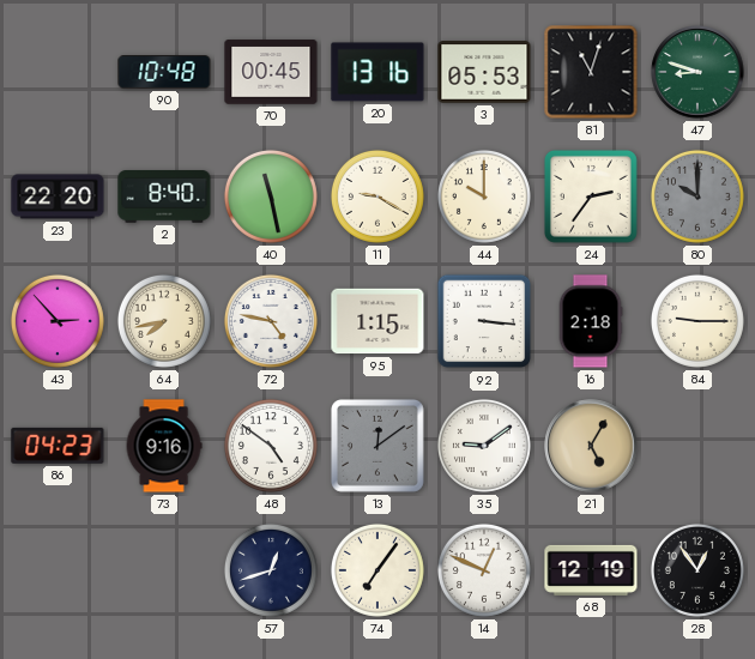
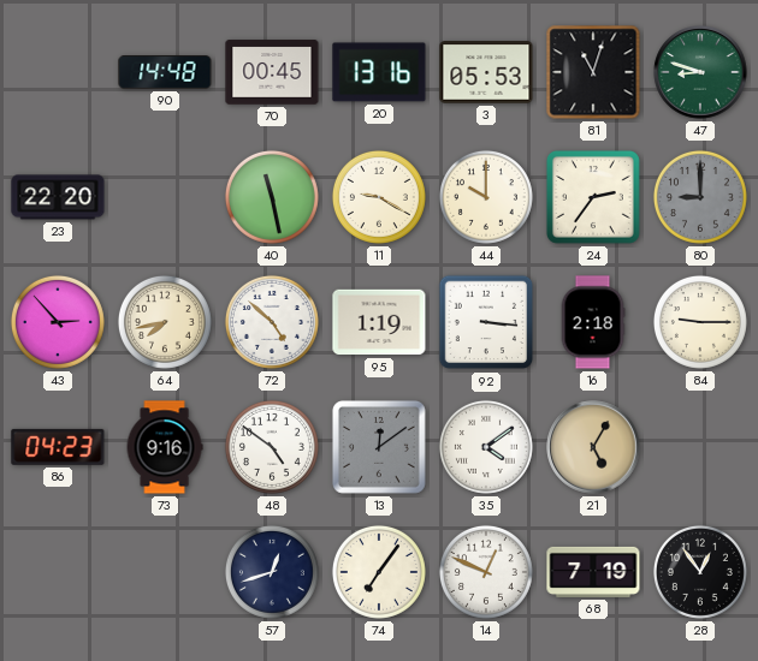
90: 10:48 -> 14:48 (165, 73)
2: 8:40 -> none (164, 198)
80: 10:00 -> 9:00 (700, 197)
72: 4:47 -> 4:52 (272, 322)
95: 1:15 -> 1:19 (379, 322)
35: 9:09 -> 4:09 (486, 447)
68: 12:19 -> 7:19 (593, 572)
